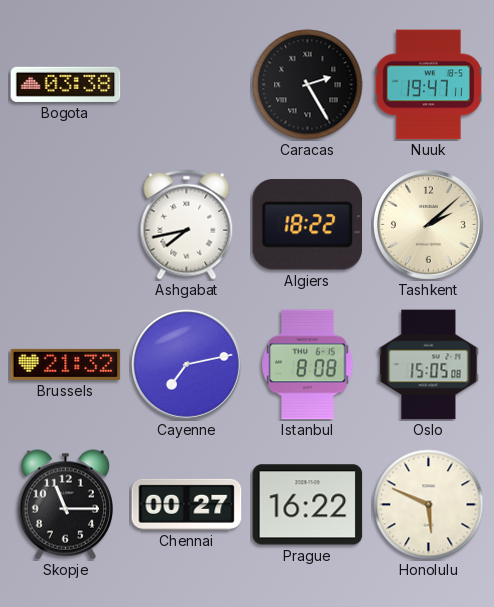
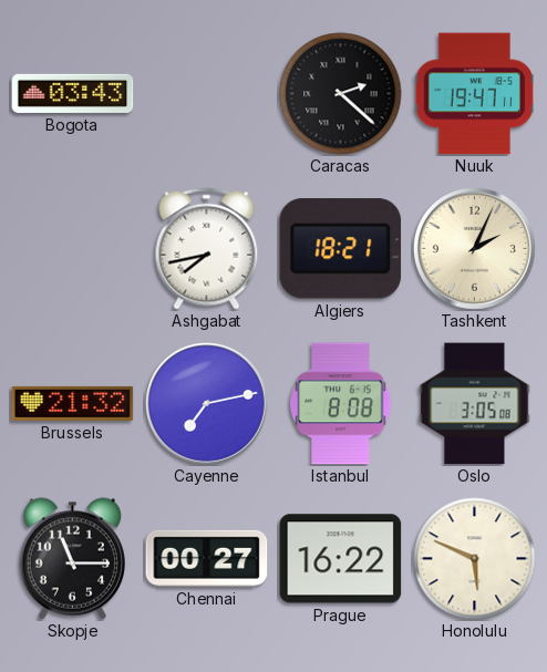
Bogota: 03:38 -> 03:43 (73, 93)
Caracas: 2:25 -> 2:22 (341, 94)
Algiers: 18:22 -> 18:21 (341, 249)
Tashkent: 2:08 -> 2:04 (474, 248)
Oslo: 15:05 -> 3:05 (475, 404)
